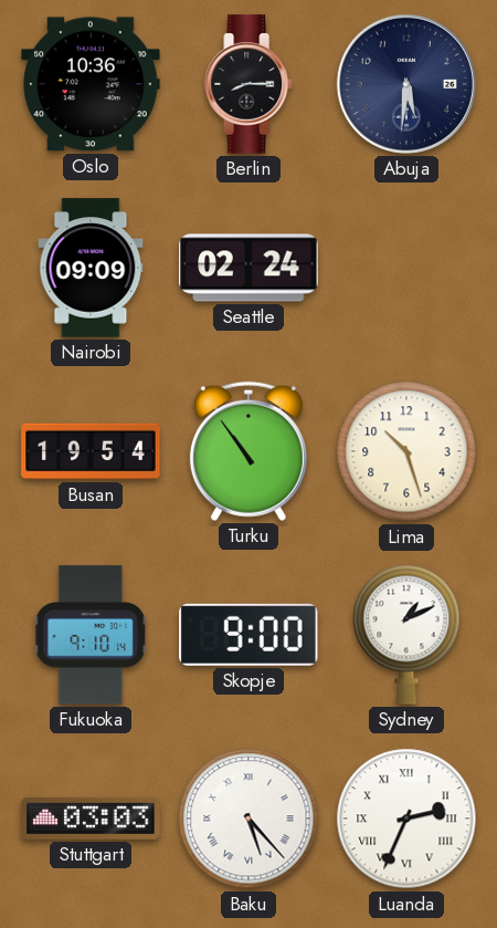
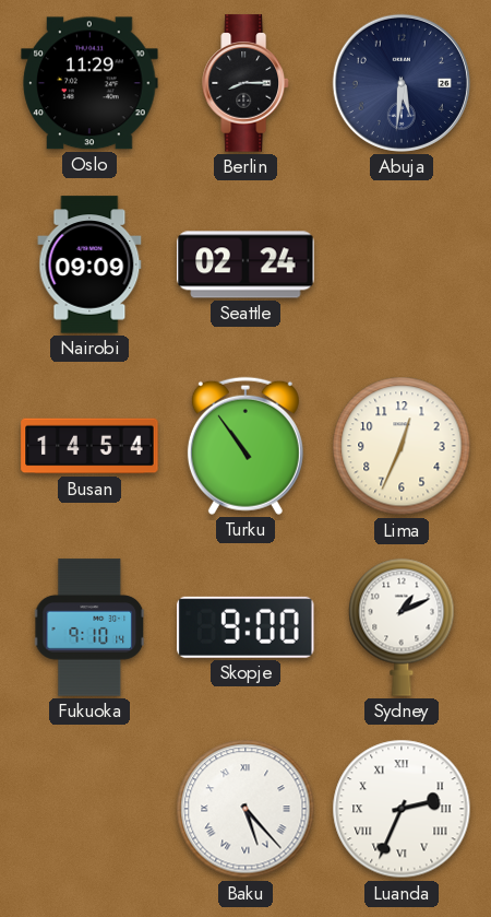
Oslo: 10:36 -> 11:29 (89, 83)
Busan: 19:54 -> 14:54 (89, 446)
Lima: 10:27 -> 12:34 (402, 446)
Stuttgart: 03:03 -> none (91, 818)
